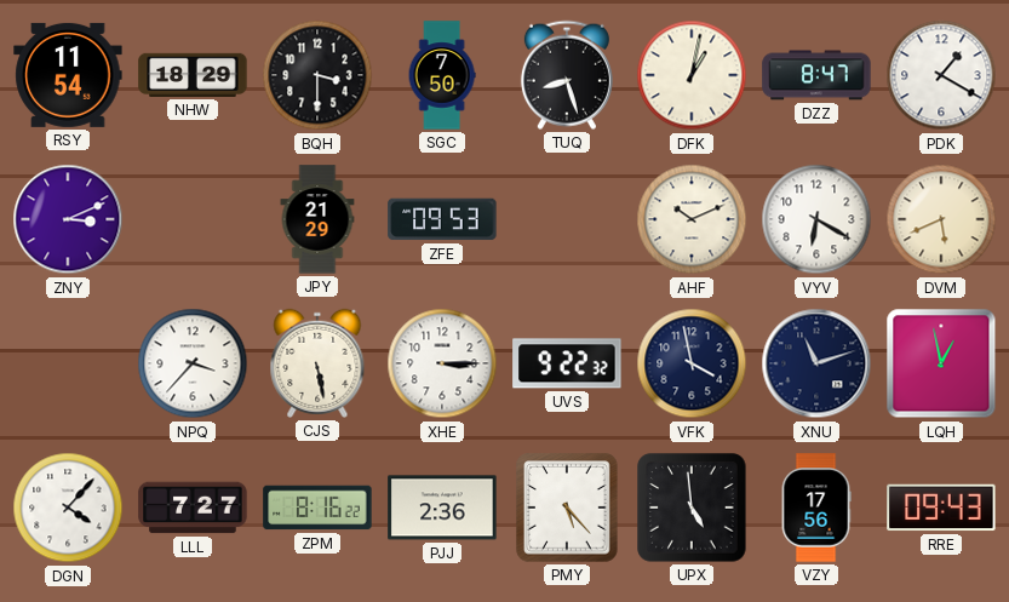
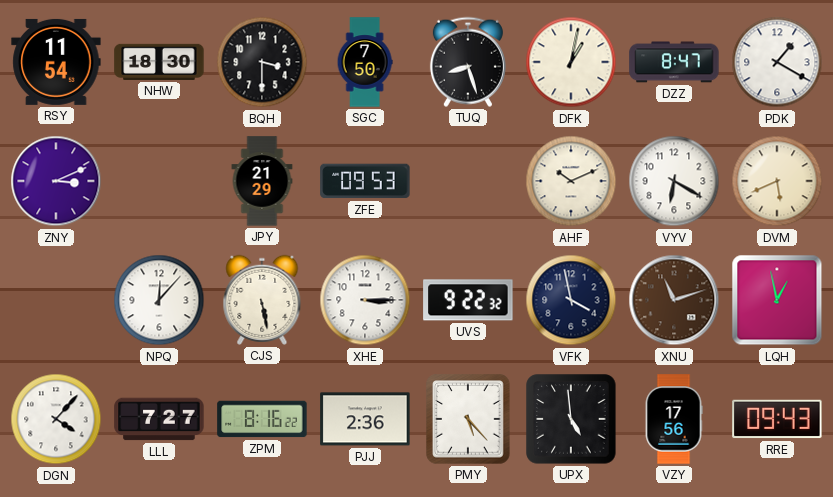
NHW: 18:29 -> 18:30 (159, 62)
NPQ: 3:37 -> 12:07 (159, 300)
XNU dial: navy -> brown (674, 300)
